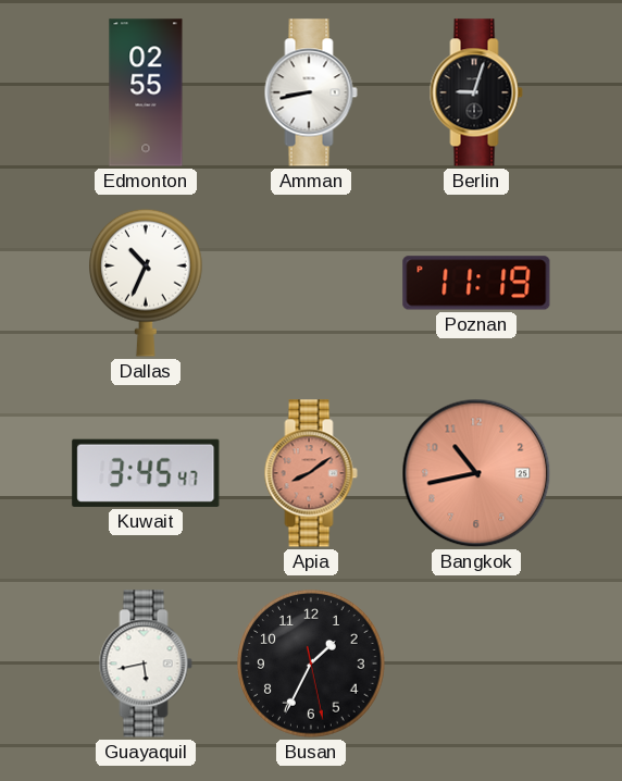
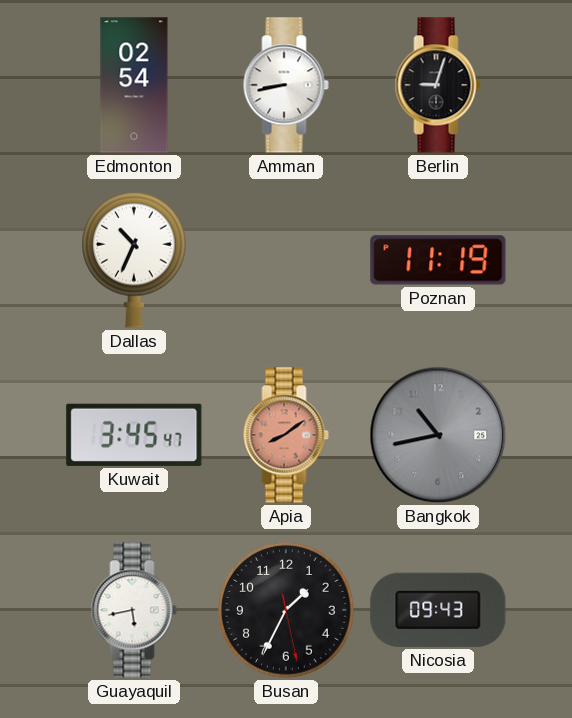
Edmonton: 02:55 -> 02:54 (134, 85)
Bangkok dial: salmon -> grey (438, 435)
Nicosia: none -> 09:43 (438, 610)
